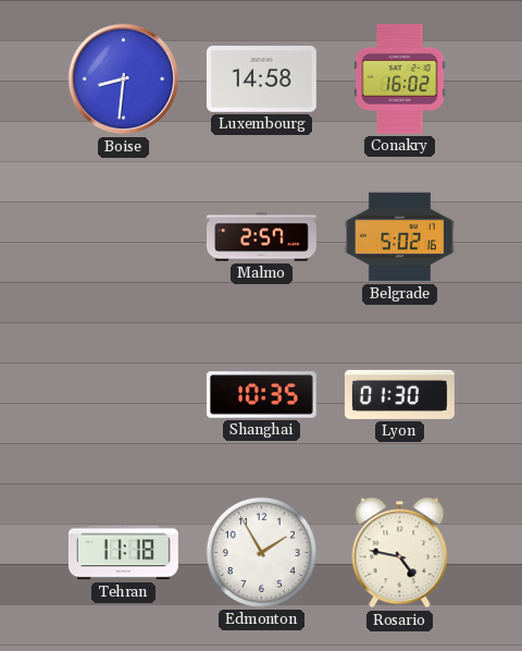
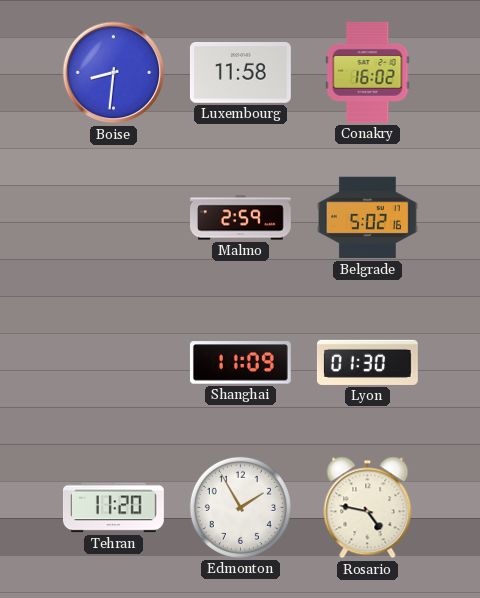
Luxembourg: 14:58 -> 11:58 (240, 73)
Malmo: 2:57 -> 2:59 (241, 218)
Shanghai: 10:35 -> 11:09 (240, 363)
Tehran: 11:18 -> 11:20 (113, 508)
